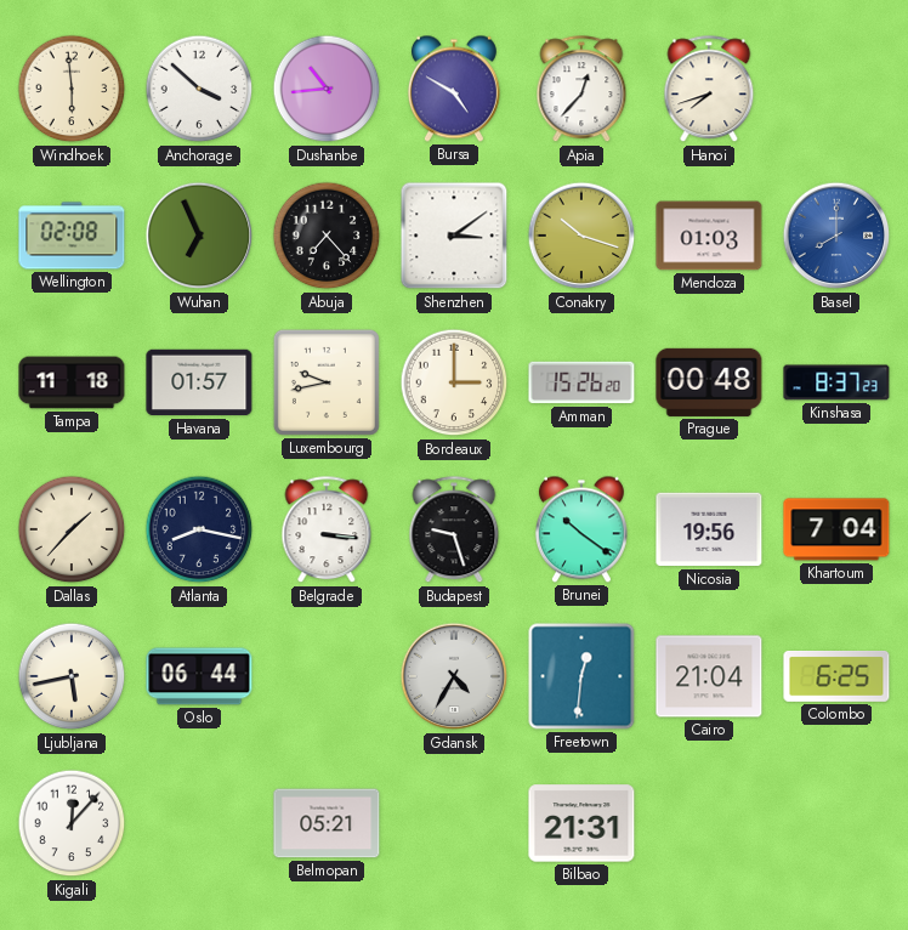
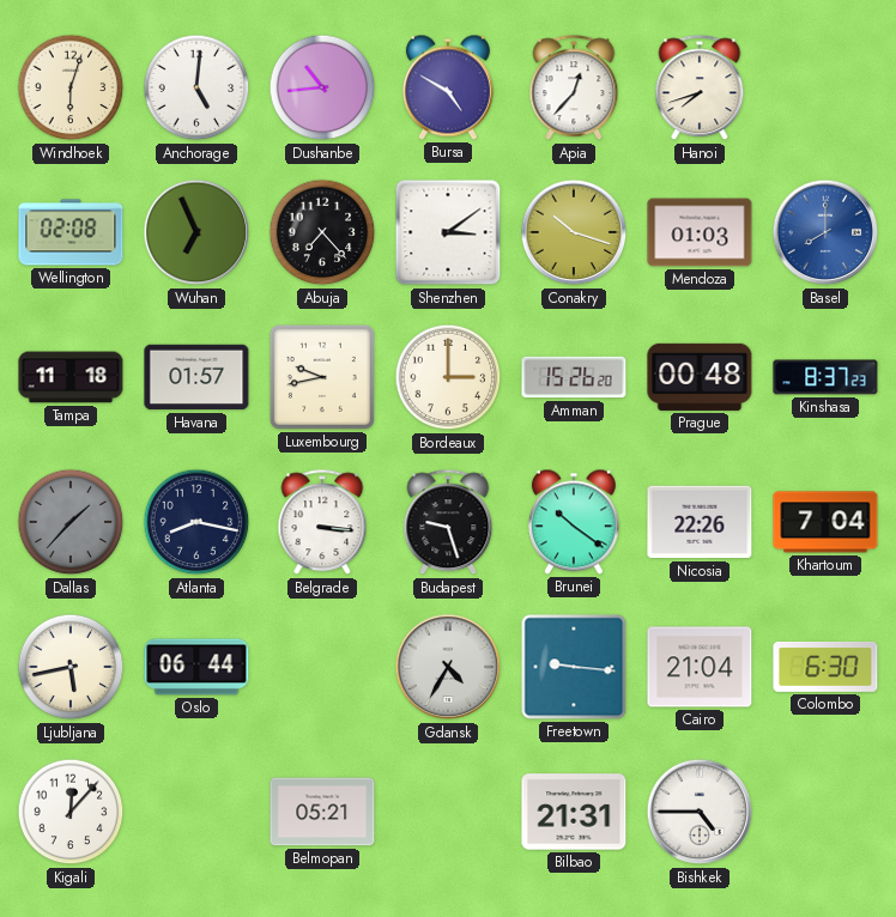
Windhoek: 5:59 -> 6:03 (71, 87)
Anchorage: 3:52 -> 5:01 (196, 87)
Dallas dial: cream -> grey (71, 522)
Nicosia: 19:56 -> 22:26 (700, 522)
Freetown: 12:31 -> 9:16 (574, 667)
Colombo: 6:25 -> 6:30 (825, 668)
Bishkek: none -> 4:45 (700, 812)
